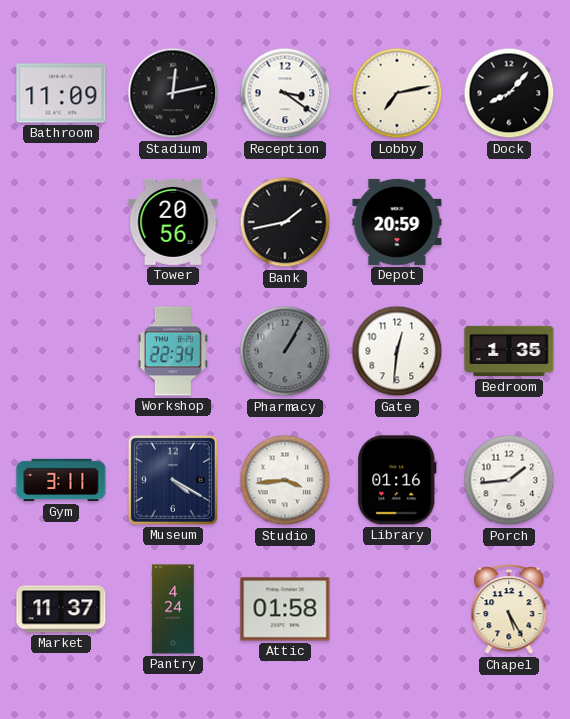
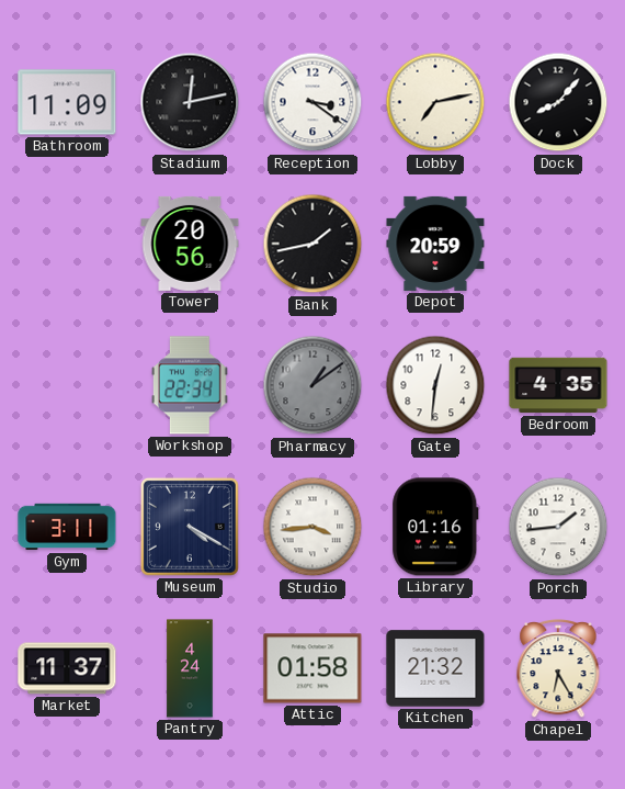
Pharmacy: 1:05 -> 1:09 (312, 385)
Bedroom: 1:35 -> 4:35 (558, 385)
Kitchen: none -> 21:32 (435, 668)
Chapel: 5:25 -> 6:25 (558, 669)
